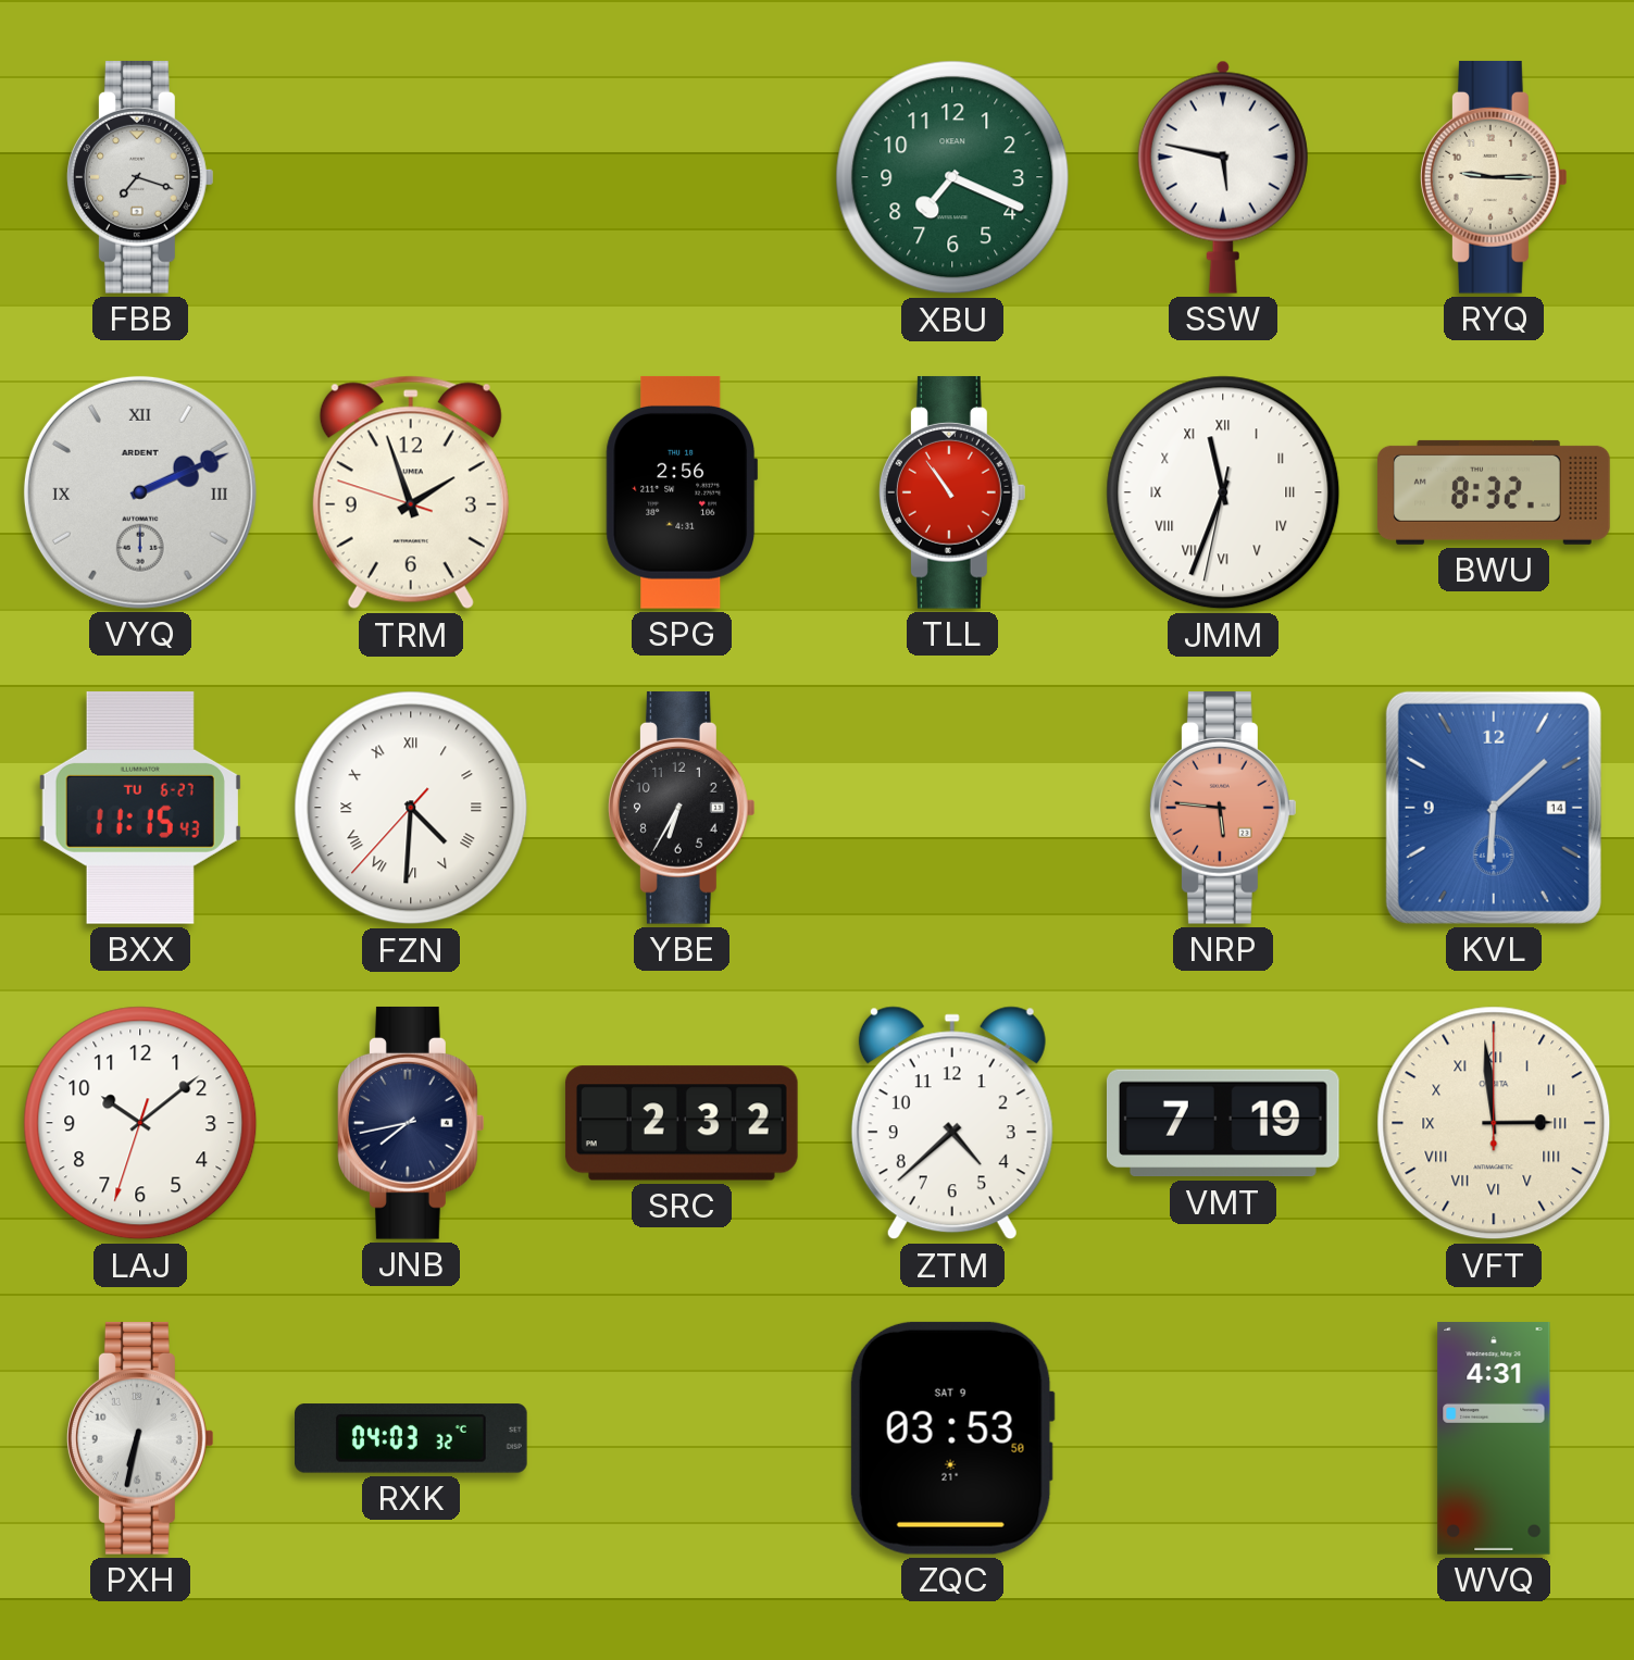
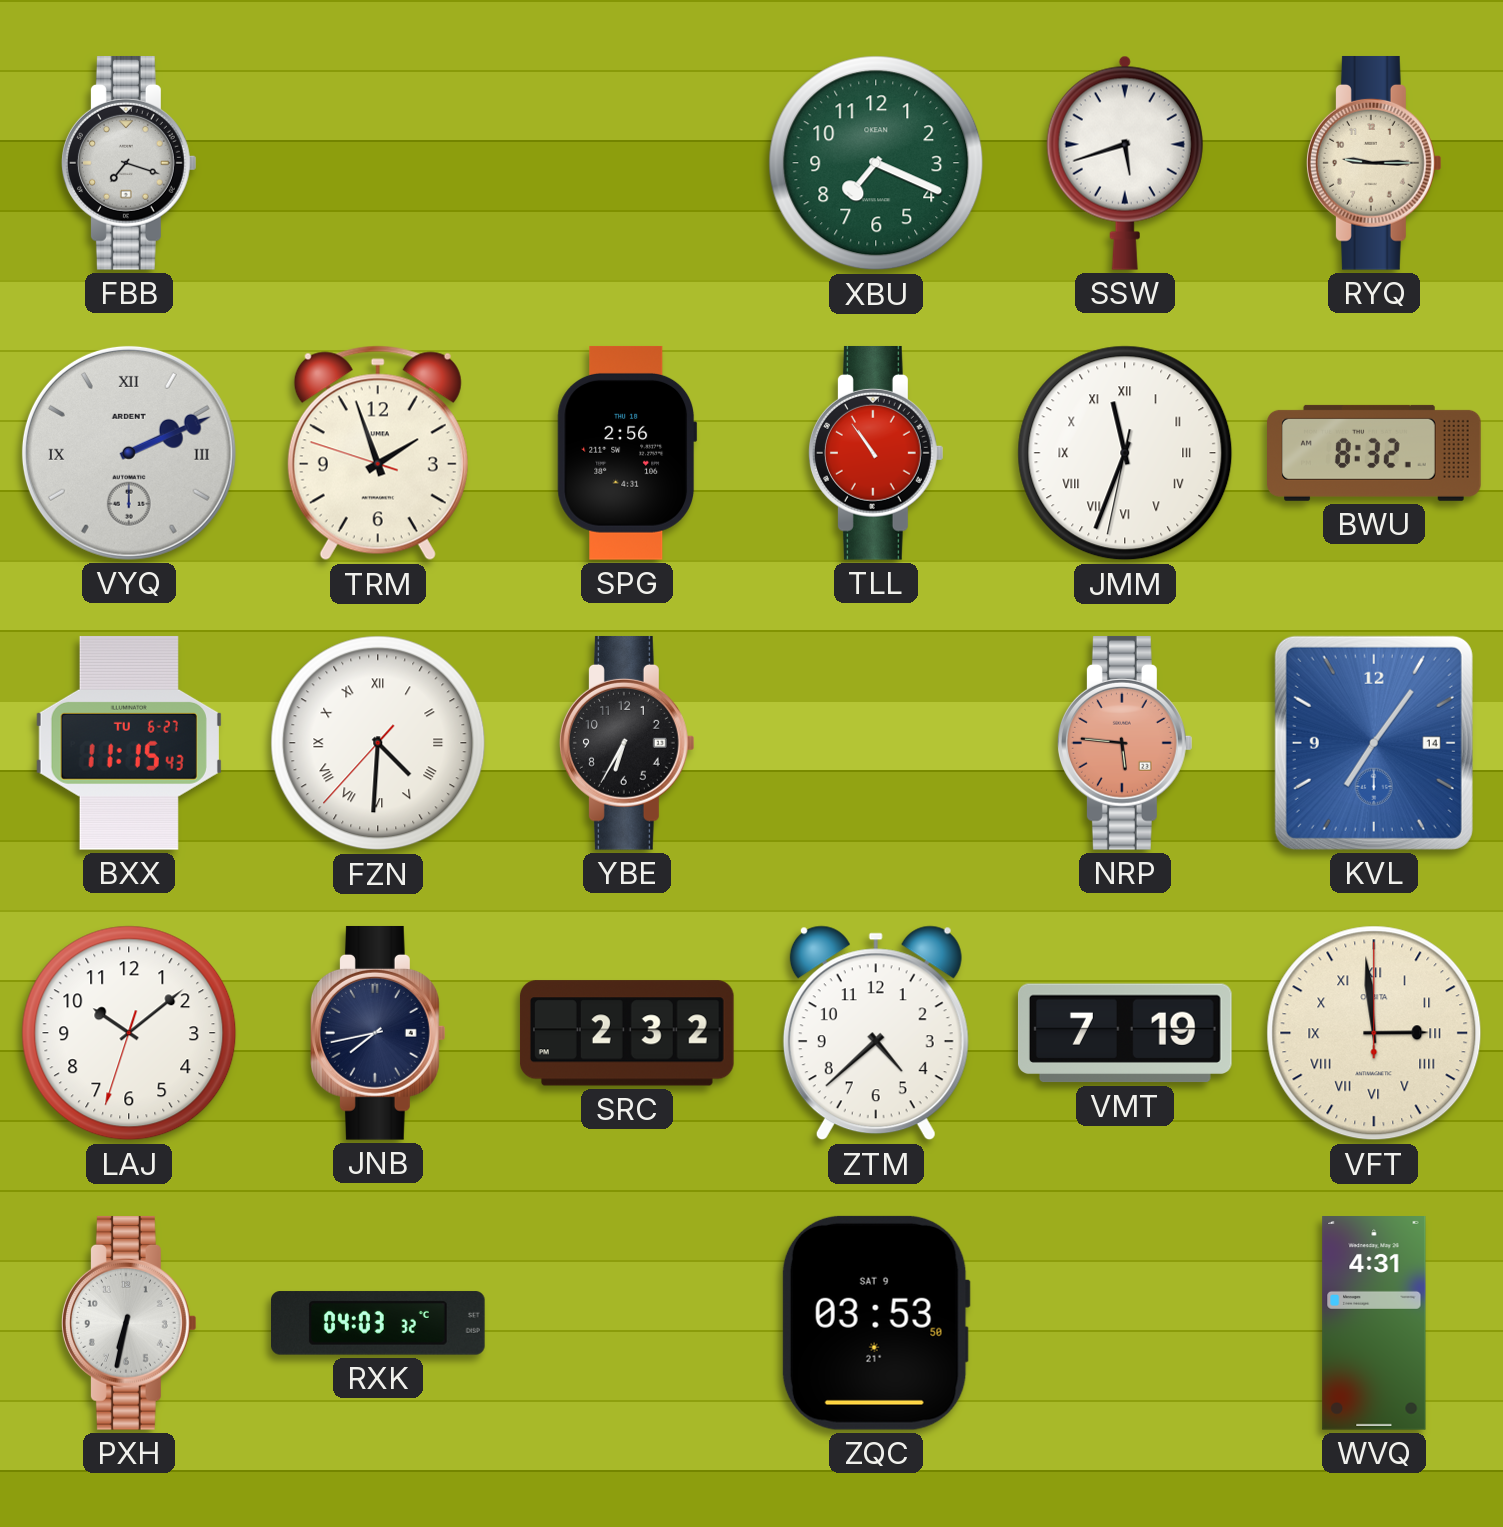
SSW: 5:47 -> 5:42 (1125, 163)
KVL: 6:08 -> 7:06 (1374, 743)
